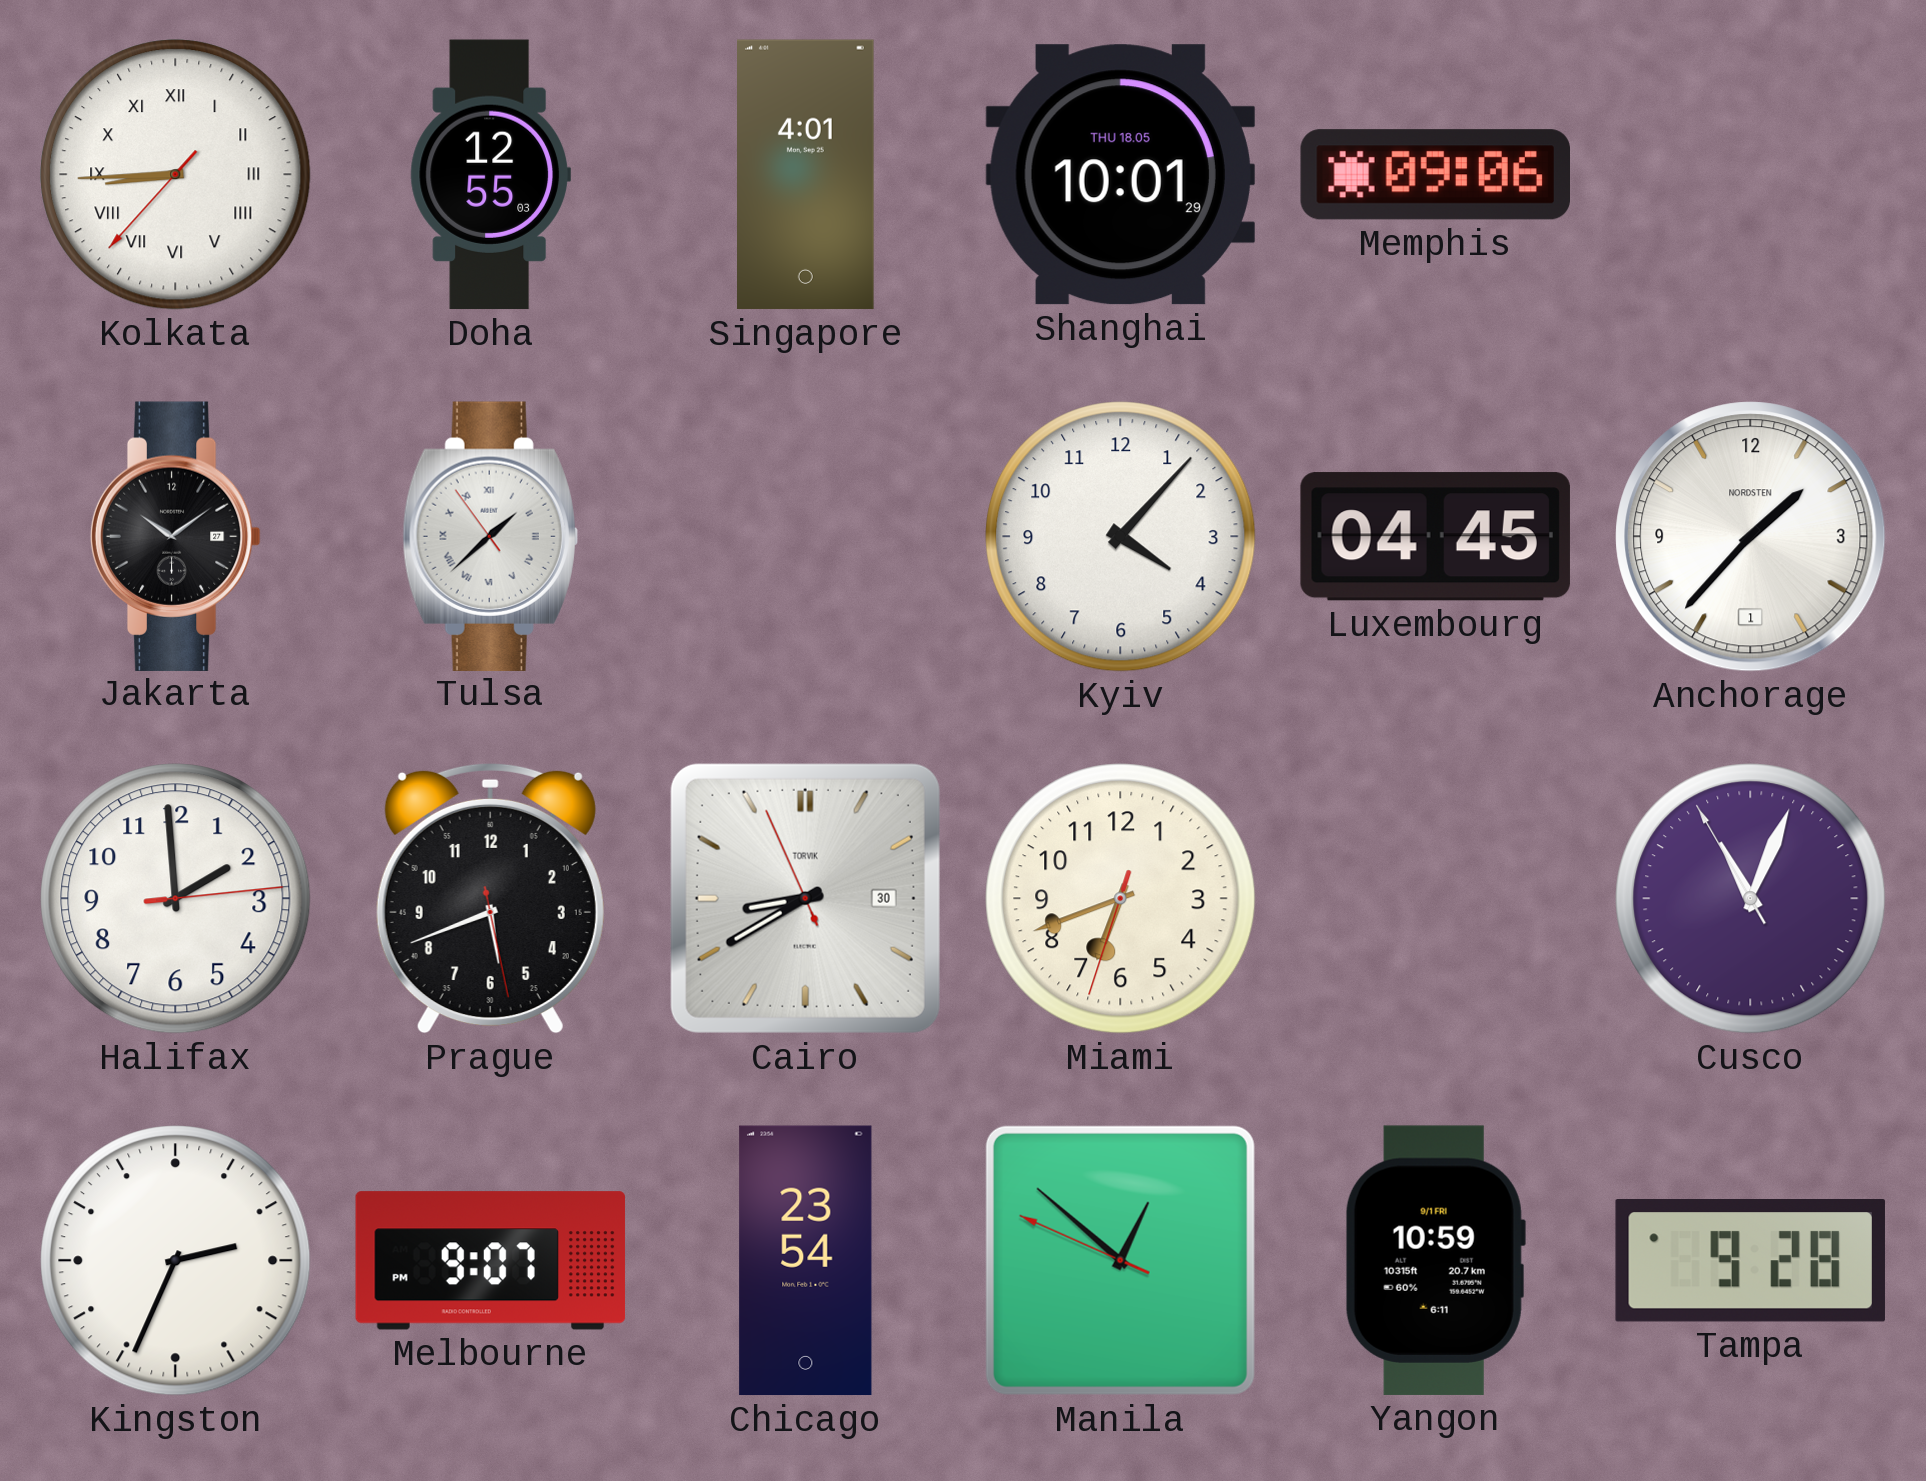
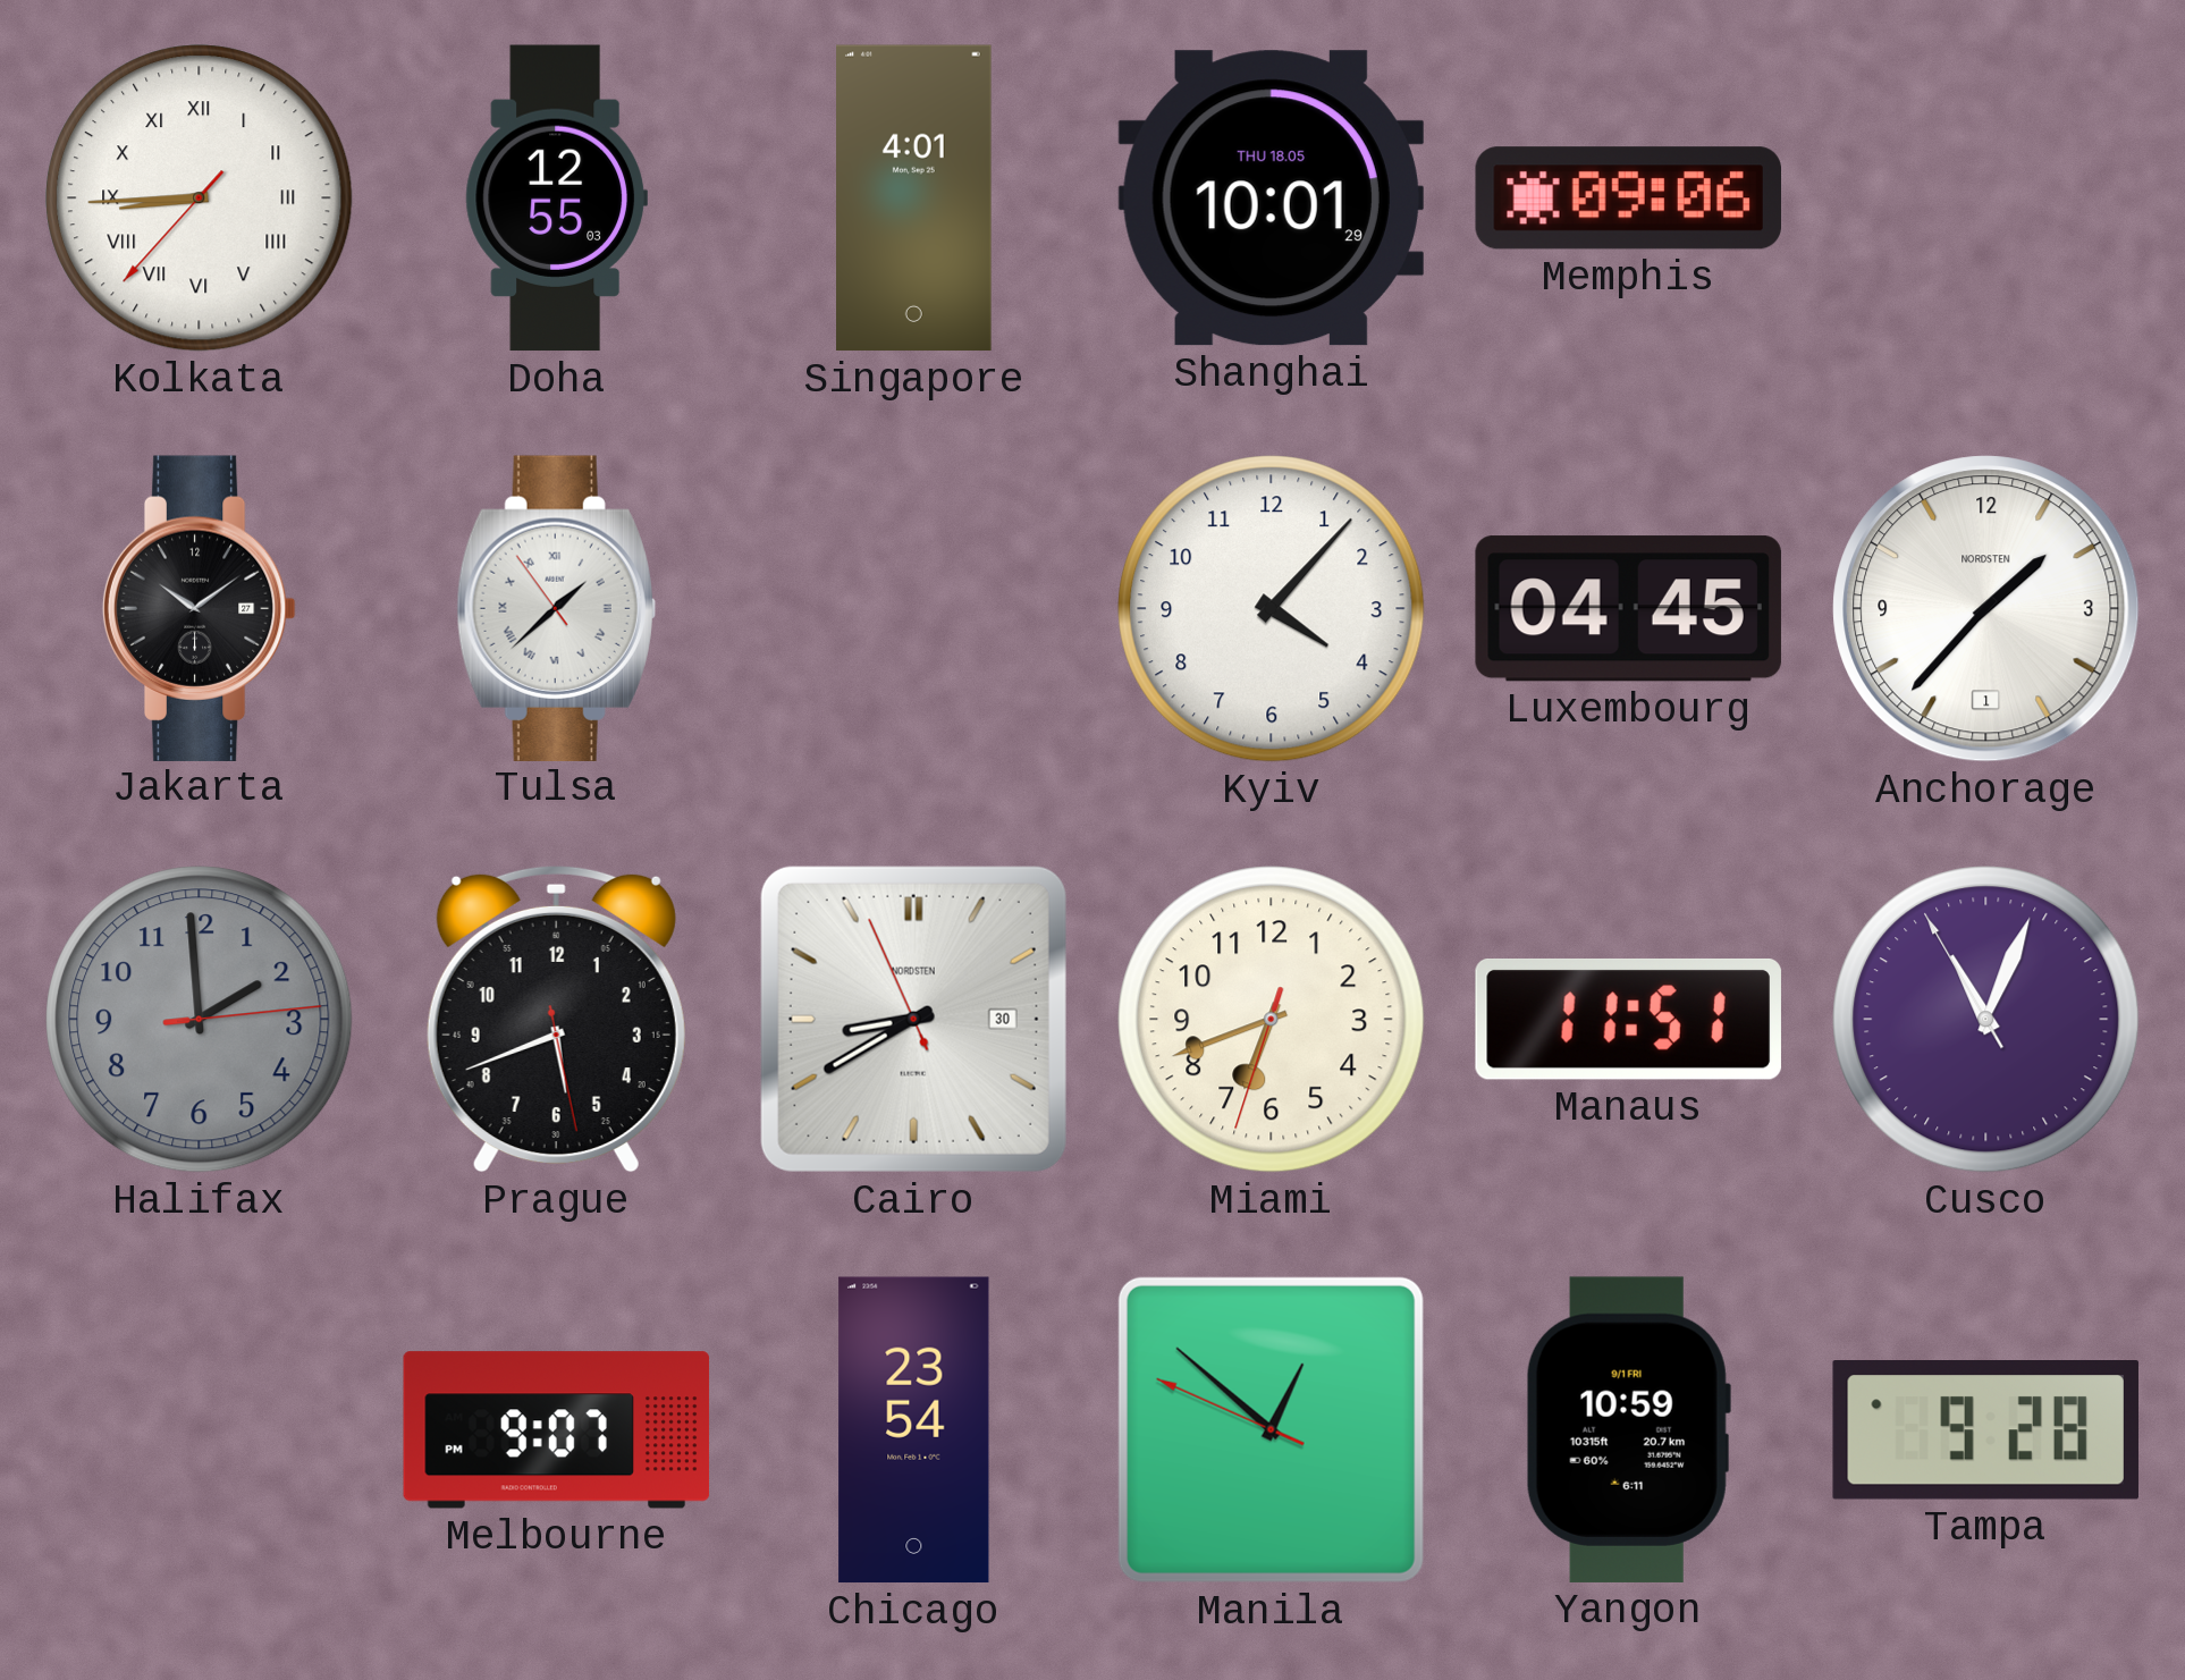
Halifax dial: white -> grey (200, 1020)
Cairo brand: TORVIK -> NORDSTEN (913, 1019)
Manaus: none -> 11:51 (1628, 1019)
Kingston: 2:34 -> none (176, 1261)
